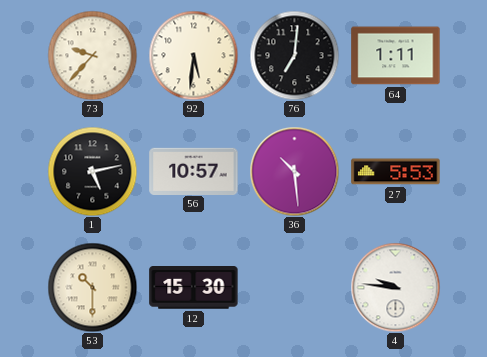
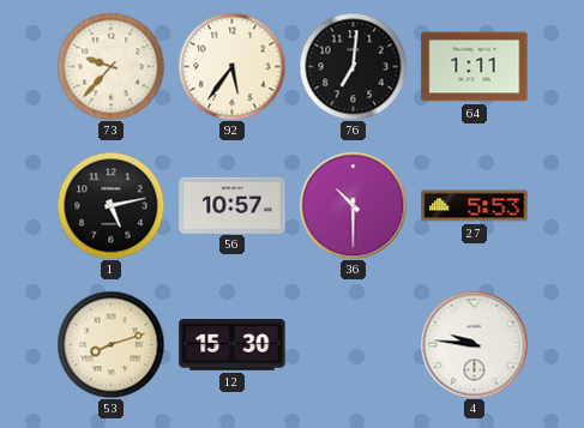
92: 5:31 -> 5:36 (231, 66)
36: 10:29 -> 10:30 (353, 205)
53: 10:30 -> 8:12 (110, 344)
